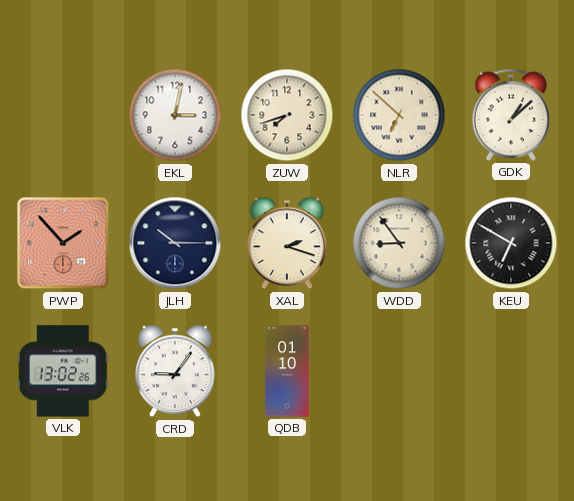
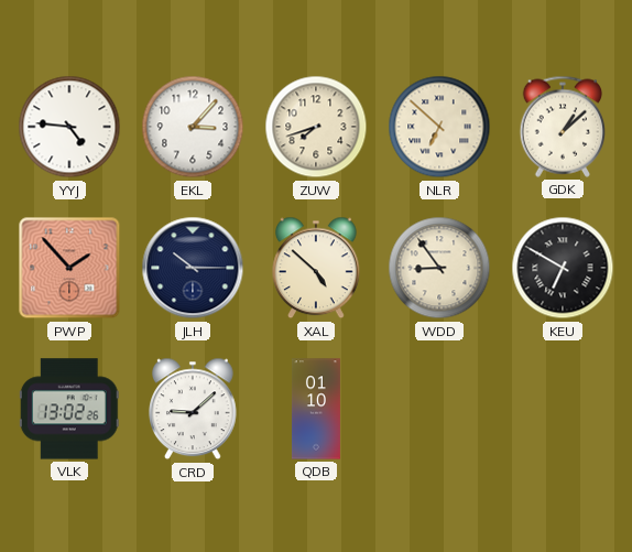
YYJ: none -> 4:46 (69, 127)
EKL: 3:02 -> 3:07 (193, 127)
XAL: 2:18 -> 4:52 (317, 268)
CRD: 9:06 -> 9:08 (194, 409)
